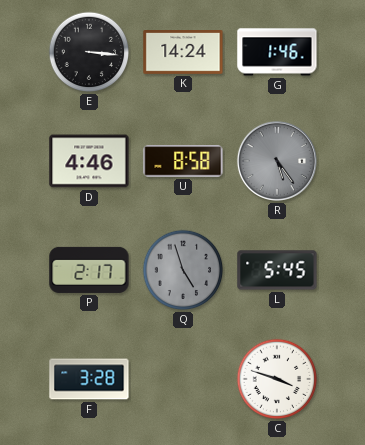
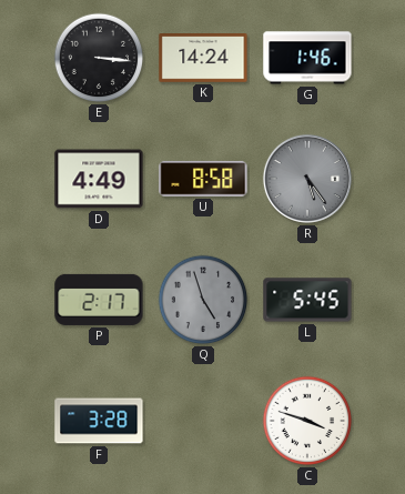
D: 4:46 -> 4:49 (99, 179)
